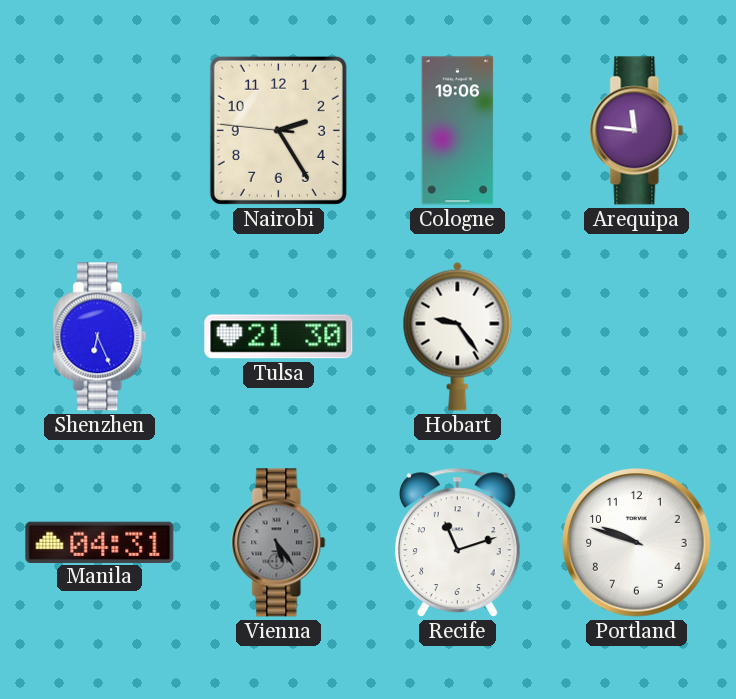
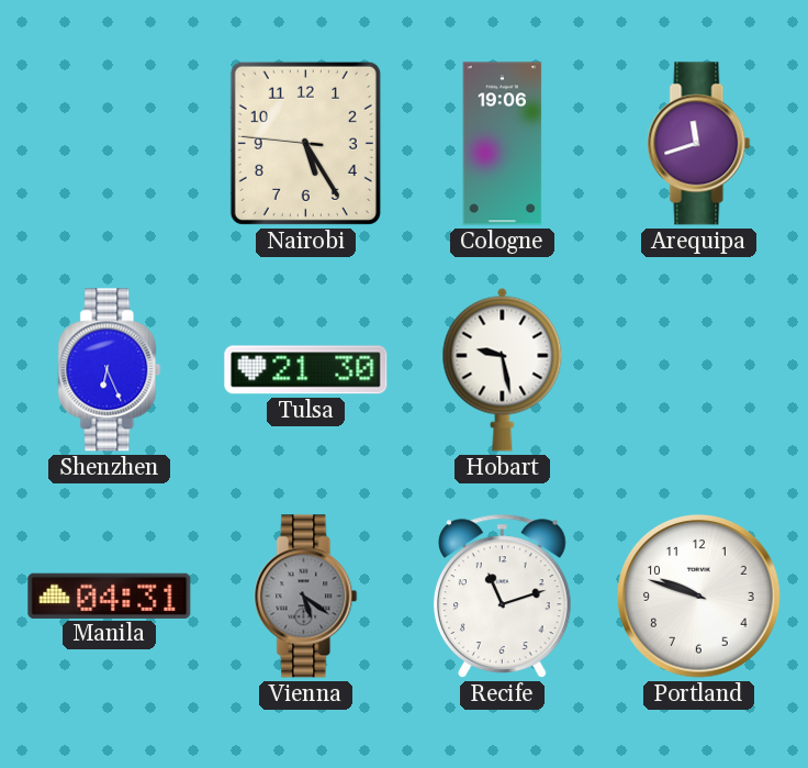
Nairobi: 2:24 -> 5:24 (305, 143)
Arequipa: 11:46 -> 11:42 (699, 144)
Hobart: 9:24 -> 9:28 (503, 369)
Vienna: 5:24 -> 5:21 (306, 597)
